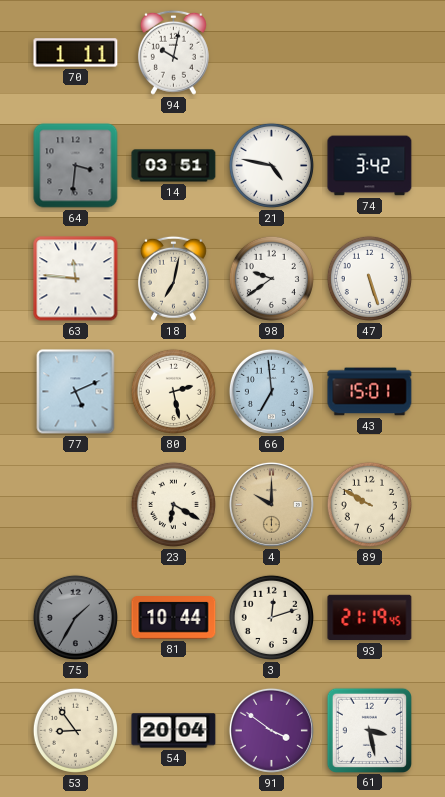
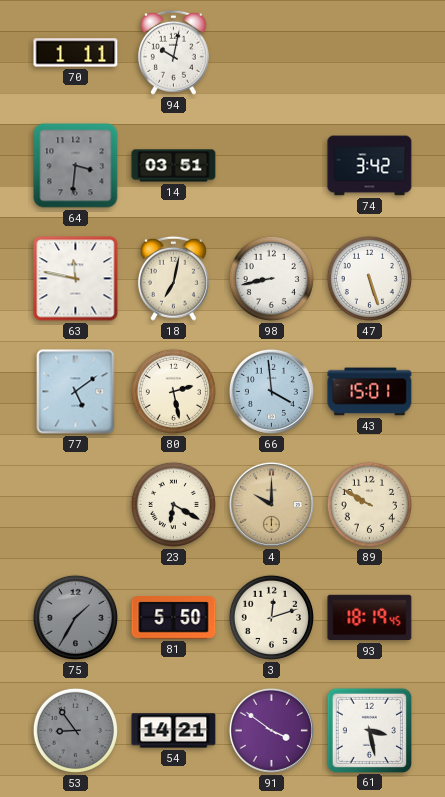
21: 4:47 -> none (271, 165)
63: 11:46 -> 11:47 (76, 279)
98: 9:39 -> 8:43 (271, 278)
77: 5:11 -> 5:09 (76, 392)
66: 6:59 -> 3:59 (271, 391)
81: 10:44 -> 5:50 (174, 618)
93: 21:19 -> 18:19 (370, 618)
53 dial: cream -> grey (75, 730)
54: 20:04 -> 14:21 (174, 731)
